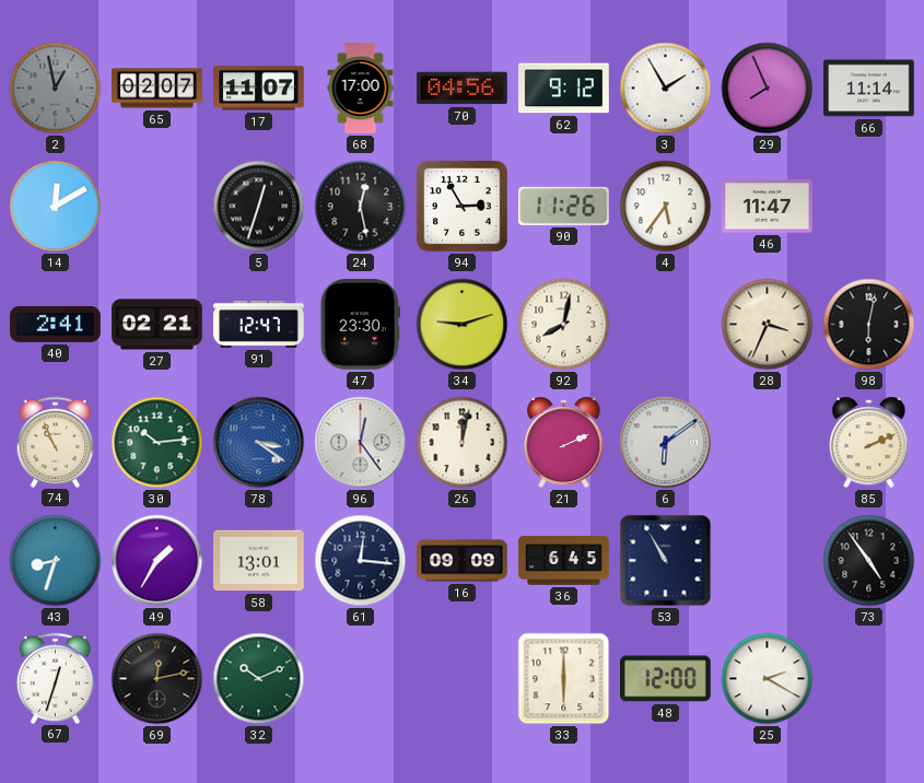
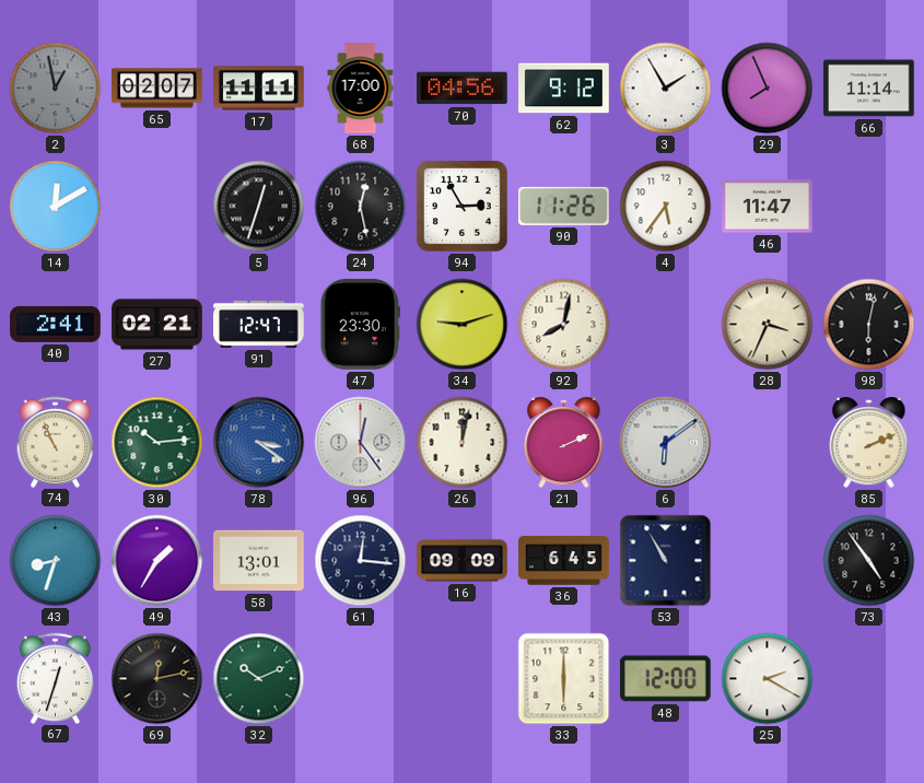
17: 11:07 -> 11:11 (259, 89)
